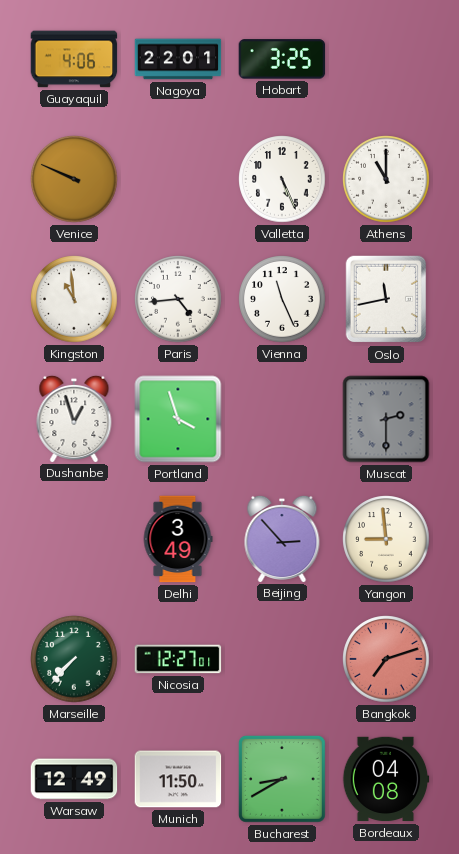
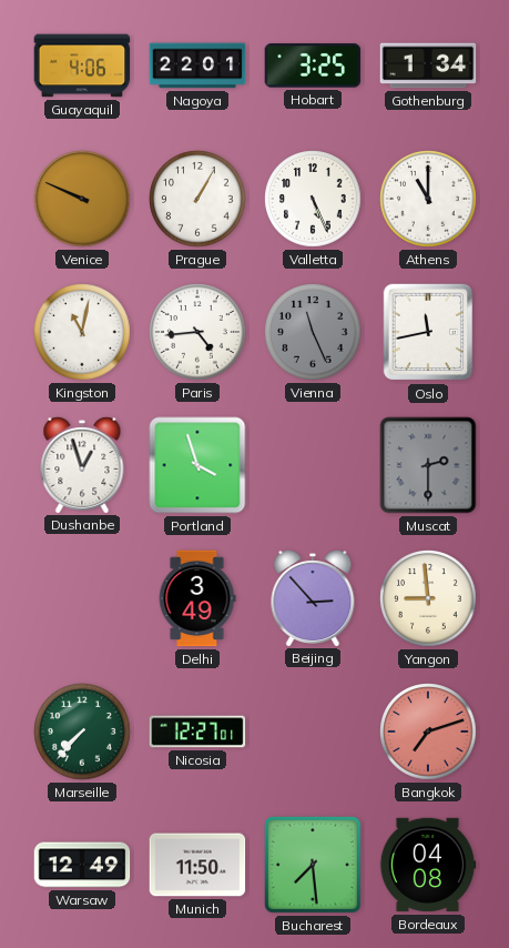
Gothenburg: none -> 1:34 (428, 65)
Prague: none -> 1:05 (197, 199)
Kingston: 10:59 -> 11:02 (82, 332)
Vienna dial: white -> grey (313, 332)
Bucharest: 8:40 -> 7:29 (313, 865)
